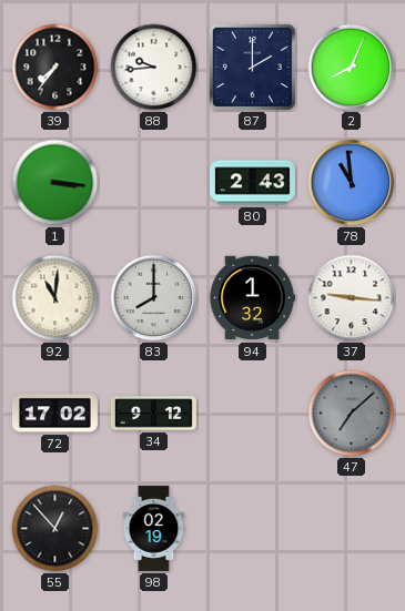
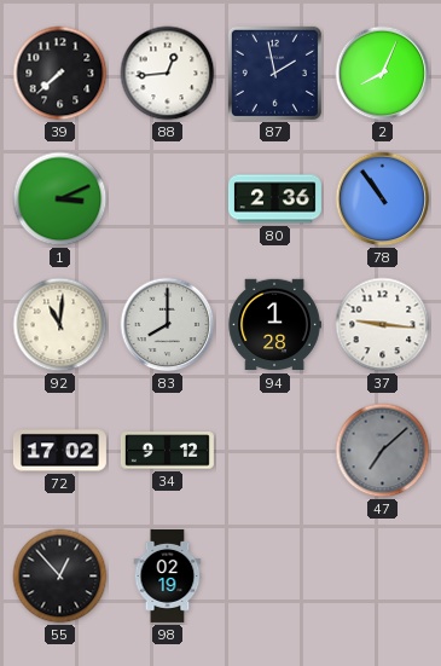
39: 7:36 -> 7:38 (60, 74)
88: 9:44 -> 12:44 (168, 74)
87: 2:00 -> 1:58 (274, 73)
1: 3:16 -> 3:11 (60, 199)
80: 2:43 -> 2:36 (274, 199)
78: 10:59 -> 10:54 (383, 199)
94: 1:32 -> 1:28 (274, 325)
